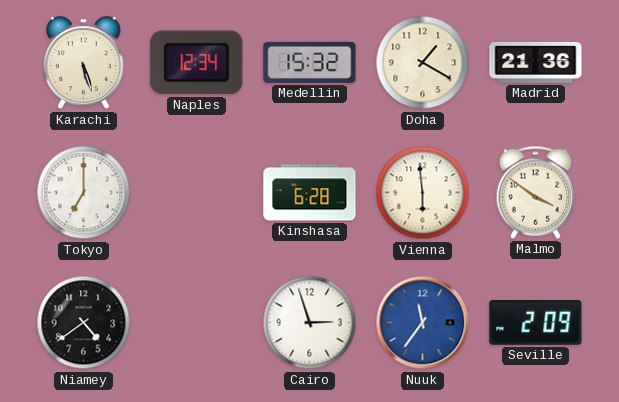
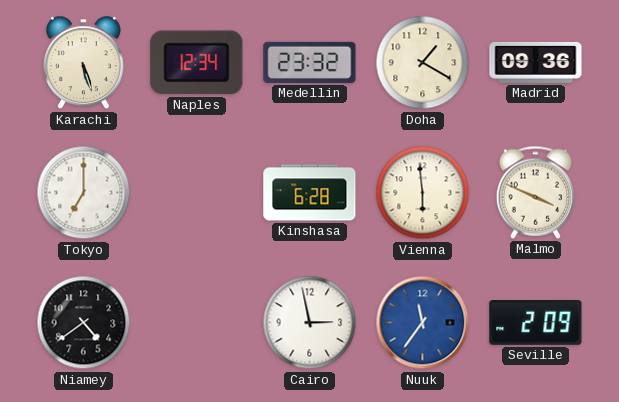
Medellin: 15:32 -> 23:32 (310, 62)
Madrid: 21:36 -> 09:36 (536, 62)
Malmo: 3:51 -> 3:49 (536, 192)
Cairo: 2:57 -> 2:58 (310, 323)
